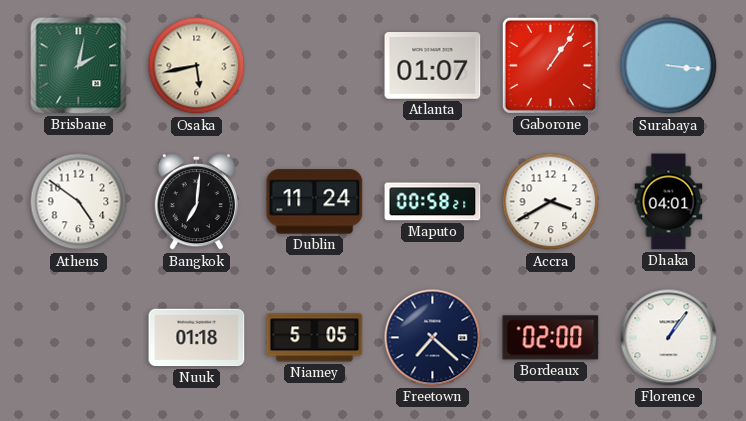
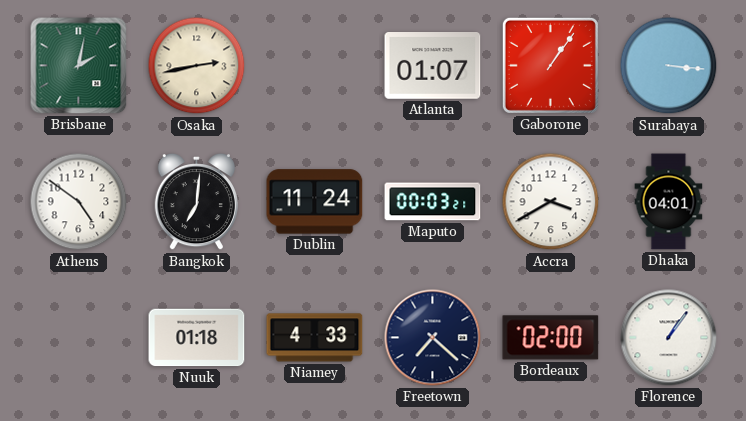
Osaka: 5:43 -> 2:43 (197, 66)
Maputo: 00:58 -> 00:03 (433, 202)
Niamey: 5:05 -> 4:33 (315, 338)
